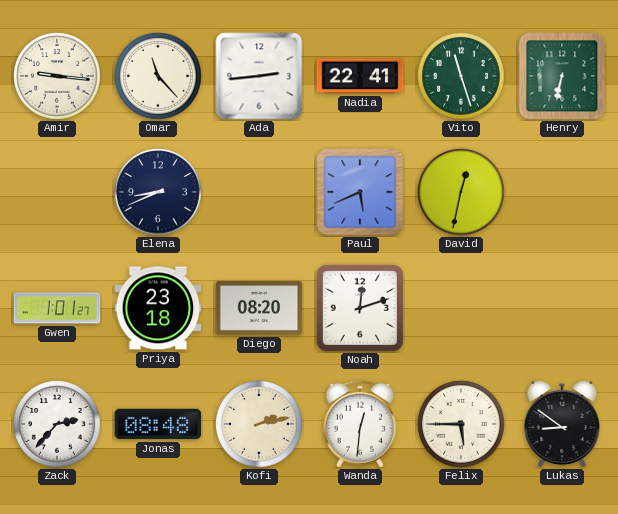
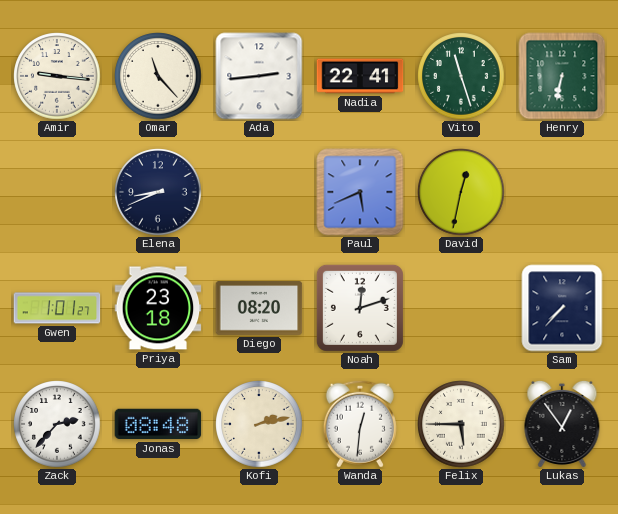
Sam: none -> 7:37 (562, 308)
Lukas: 8:51 -> 12:54 (562, 423)
